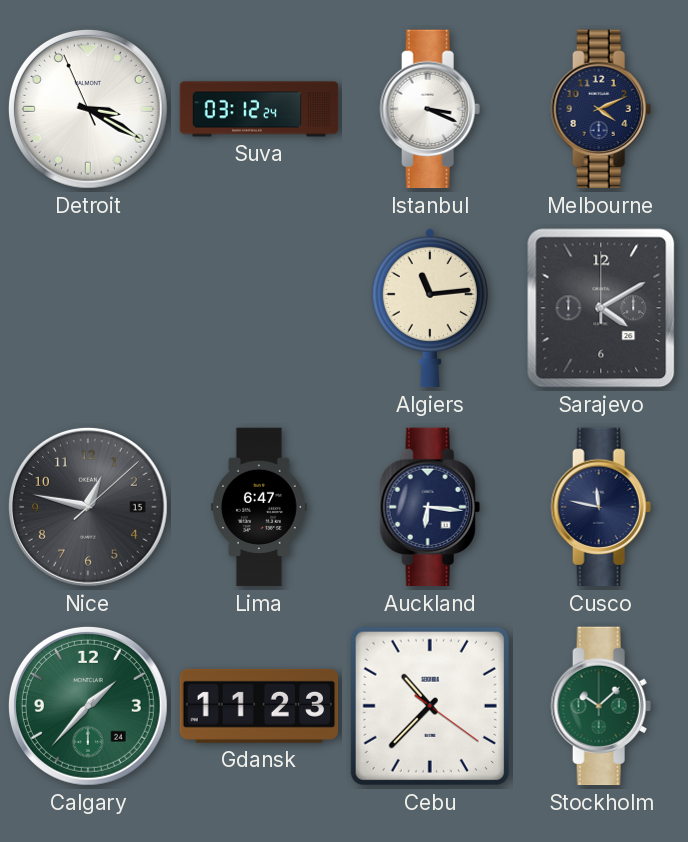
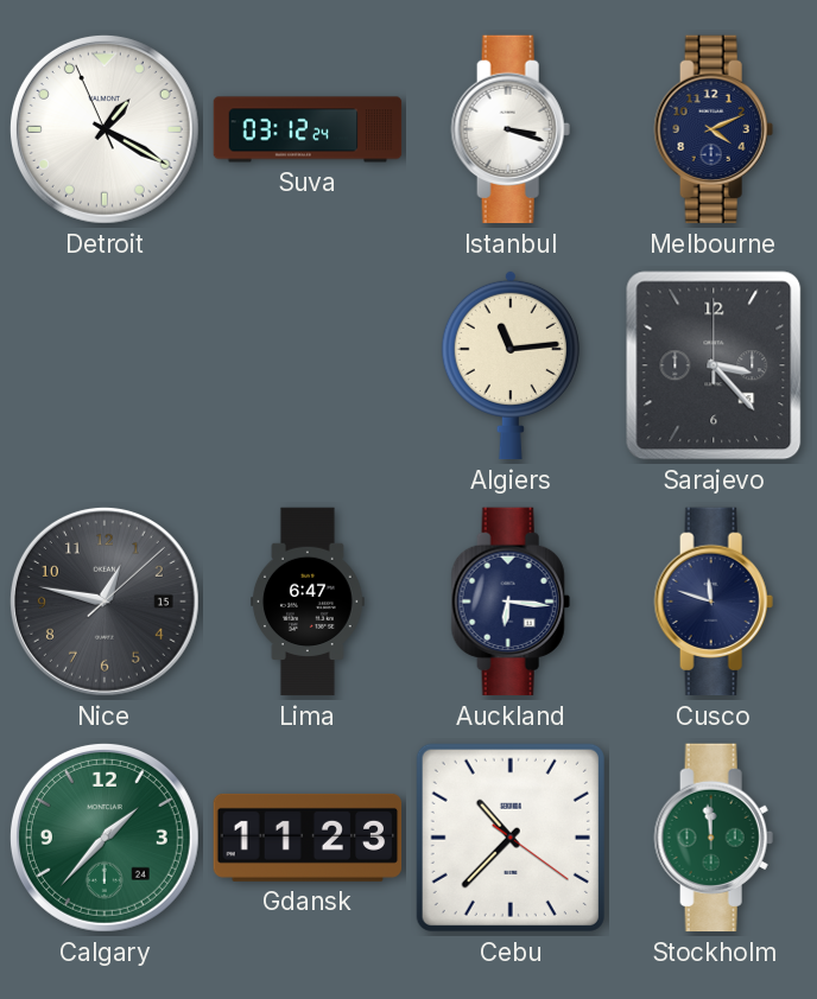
Detroit: 3:19 -> 1:19 (104, 129)
Istanbul: 3:19 -> 3:18 (511, 129)
Sarajevo: 4:10 -> 3:23 (714, 365)
Cusco: 11:47 -> 11:48 (714, 602)
Stockholm: 10:08 -> 11:59 (714, 838)
